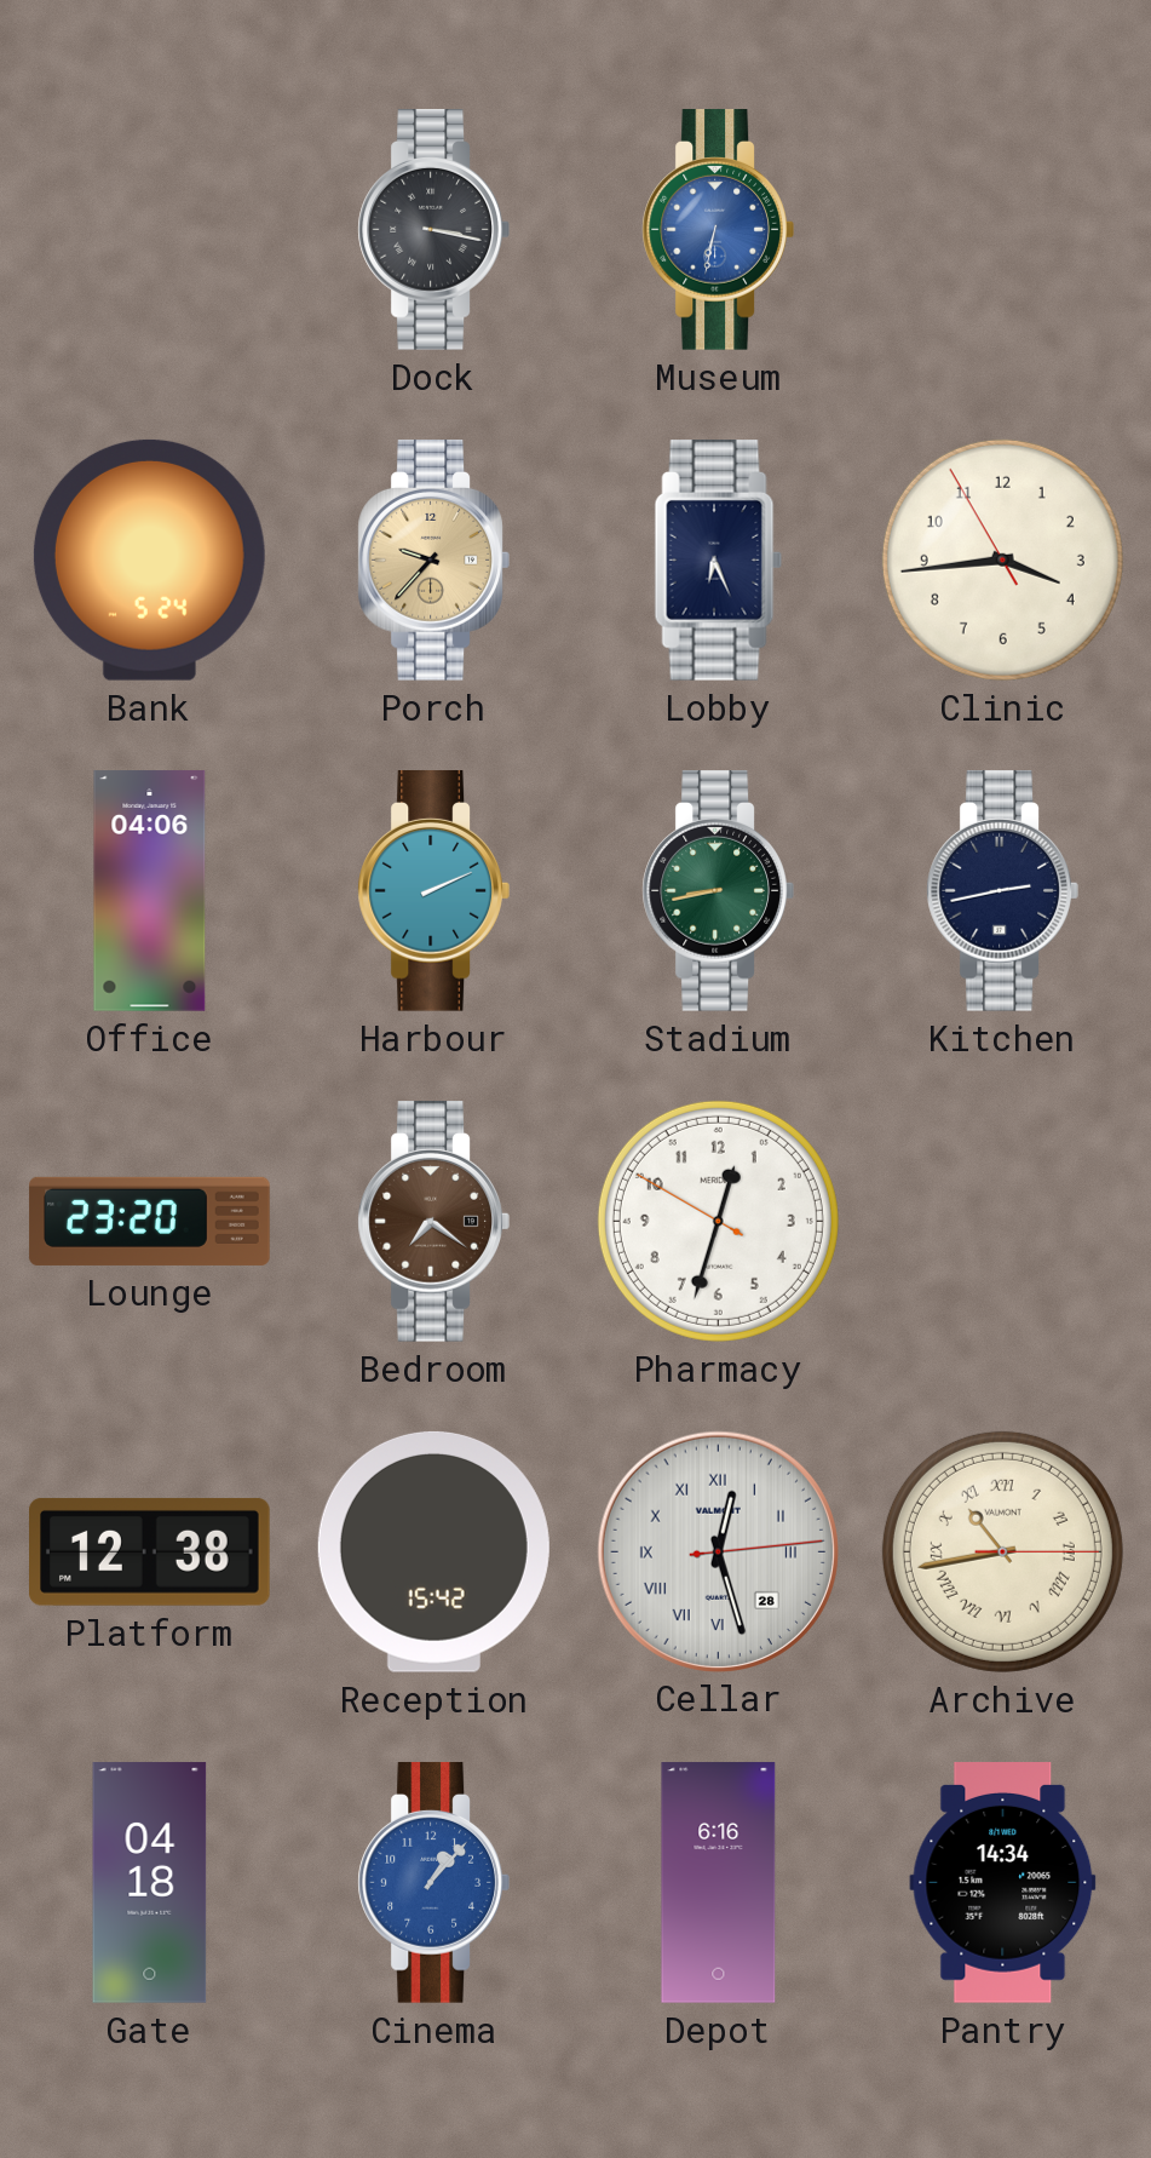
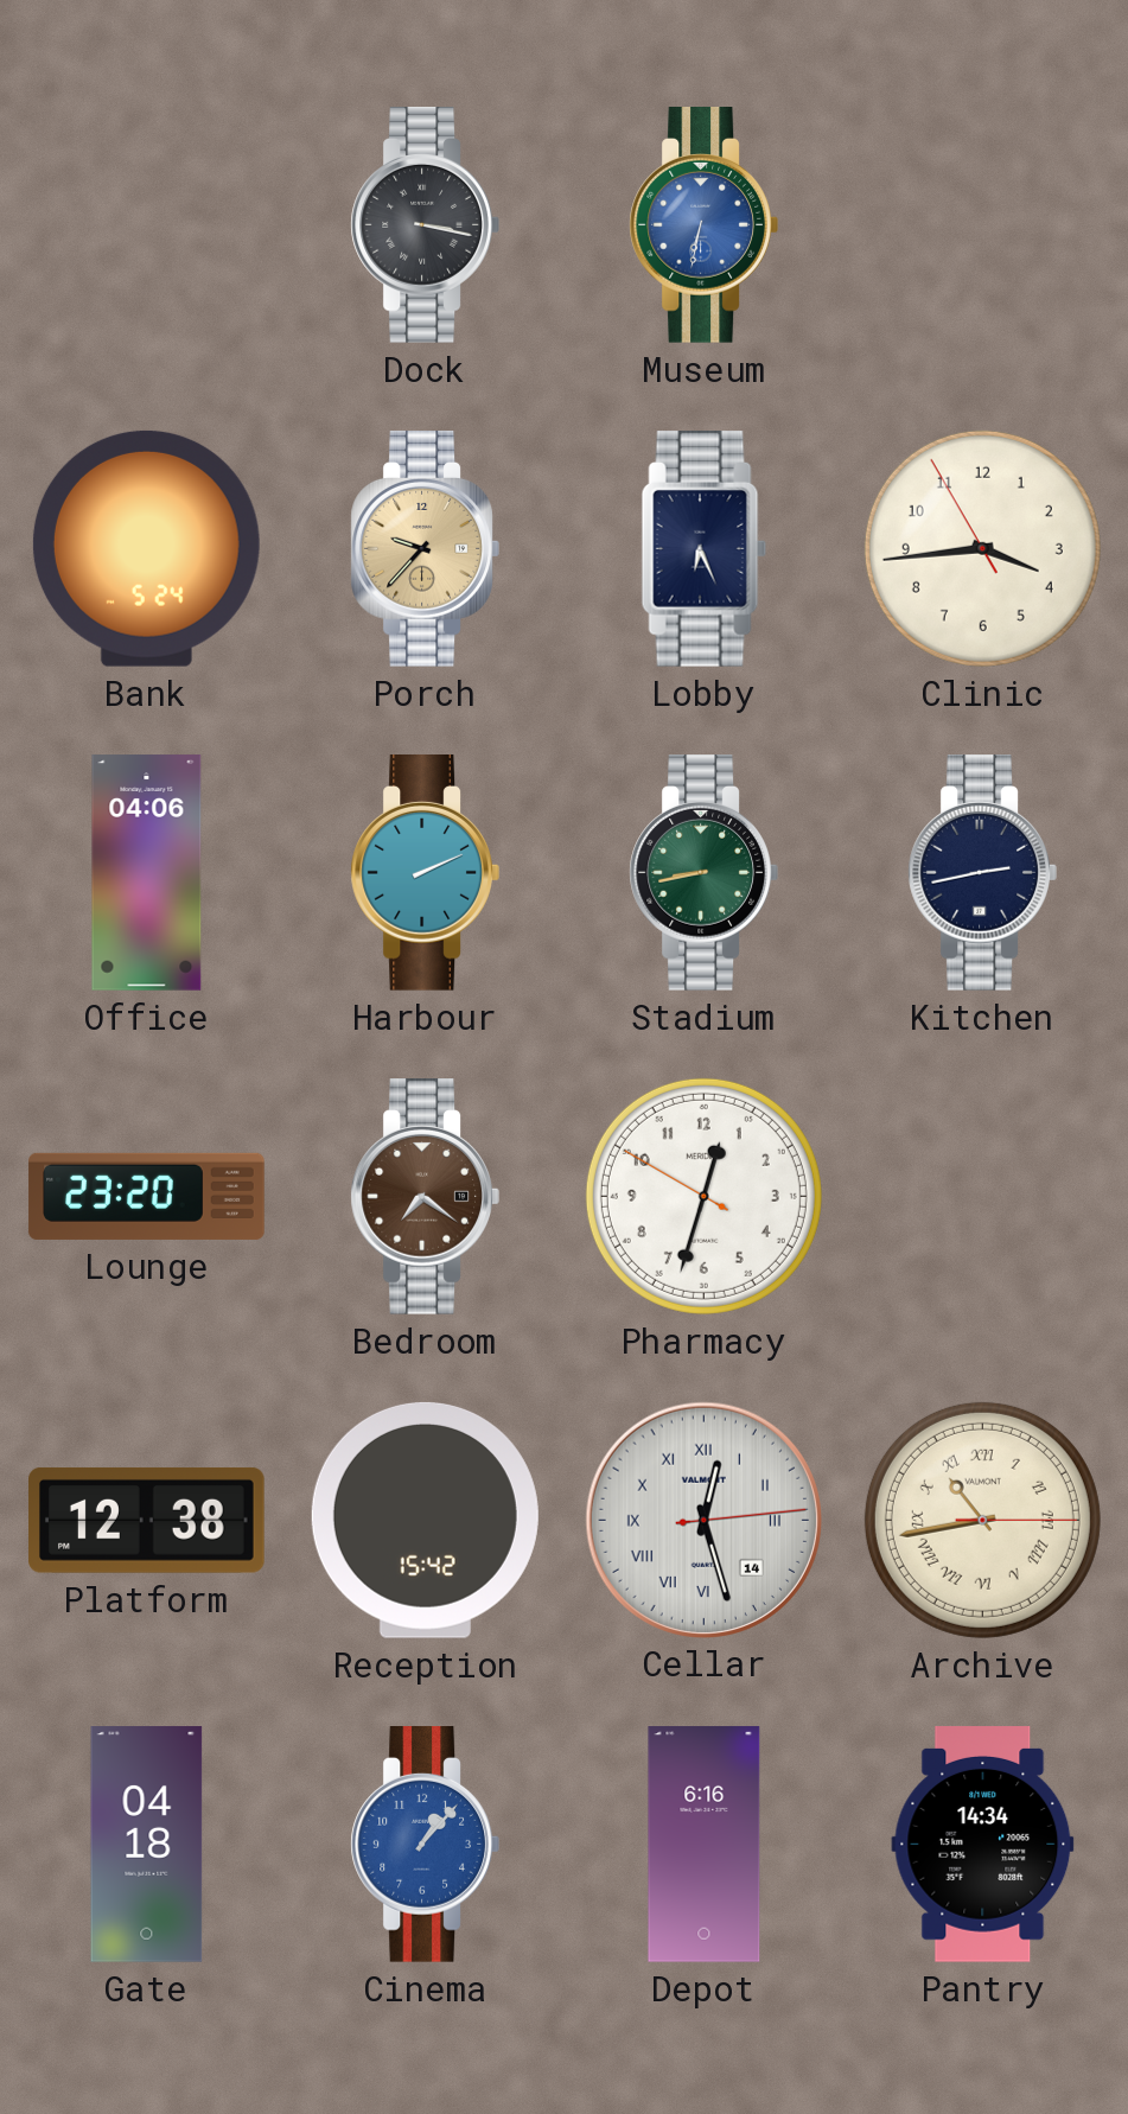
Cellar date: 28 -> 14 (703, 1520)
